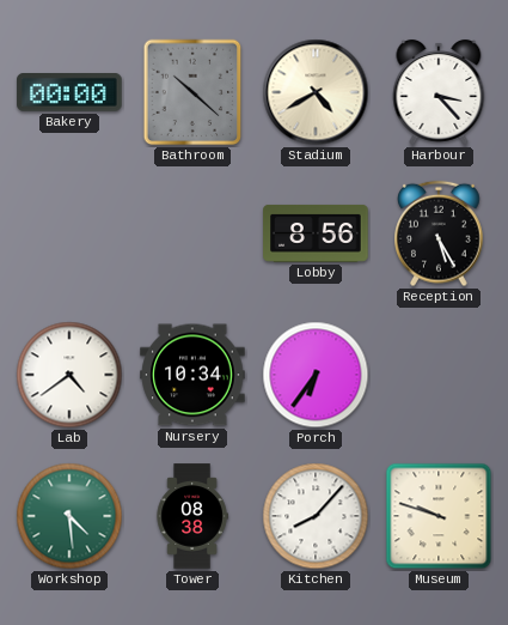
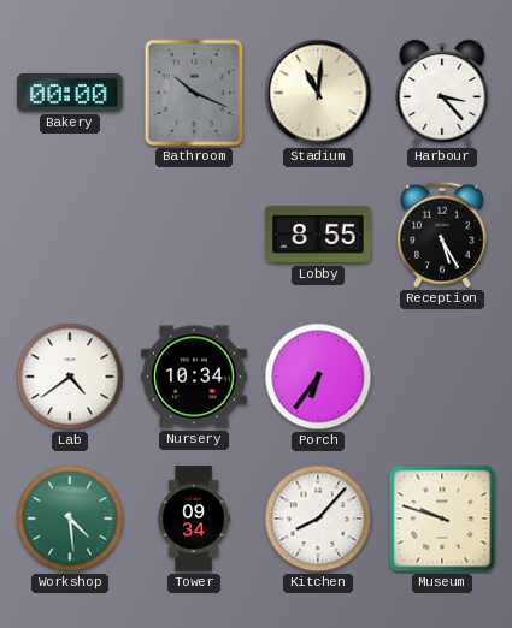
Bathroom: 10:22 -> 10:19 (194, 93)
Stadium: 4:40 -> 11:01 (318, 93)
Lobby: 8:56 -> 8:55 (318, 235)
Tower: 08:38 -> 09:34 (194, 519)
